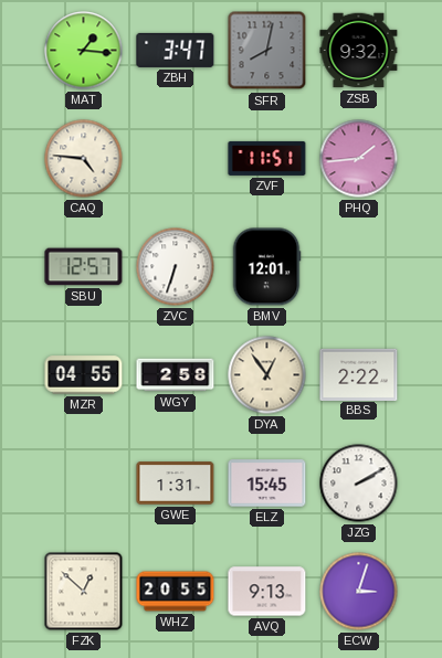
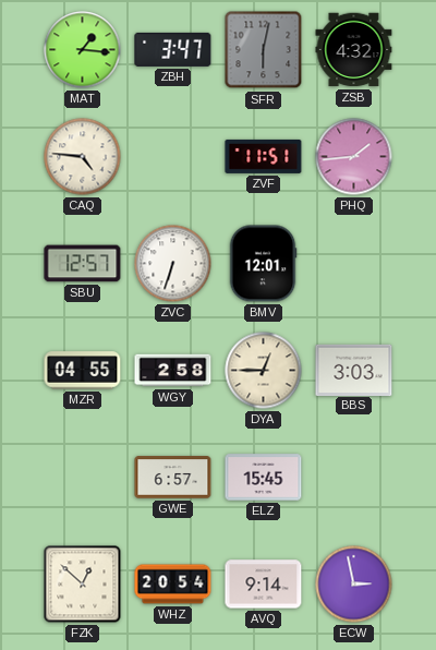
SFR: 8:02 -> 6:02 (264, 50)
ZSB: 9:32 -> 4:32 (354, 50)
DYA: 12:54 -> 12:45 (264, 371)
BBS: 2:22 -> 3:03 (354, 370)
GWE: 1:31 -> 6:57 (173, 478)
JZG: 2:10 -> none (359, 484)
WHZ: 20:55 -> 20:54 (173, 585)
AVQ: 9:13 -> 9:14 (264, 585)
ECW: 3:03 -> 2:58 (354, 585)
